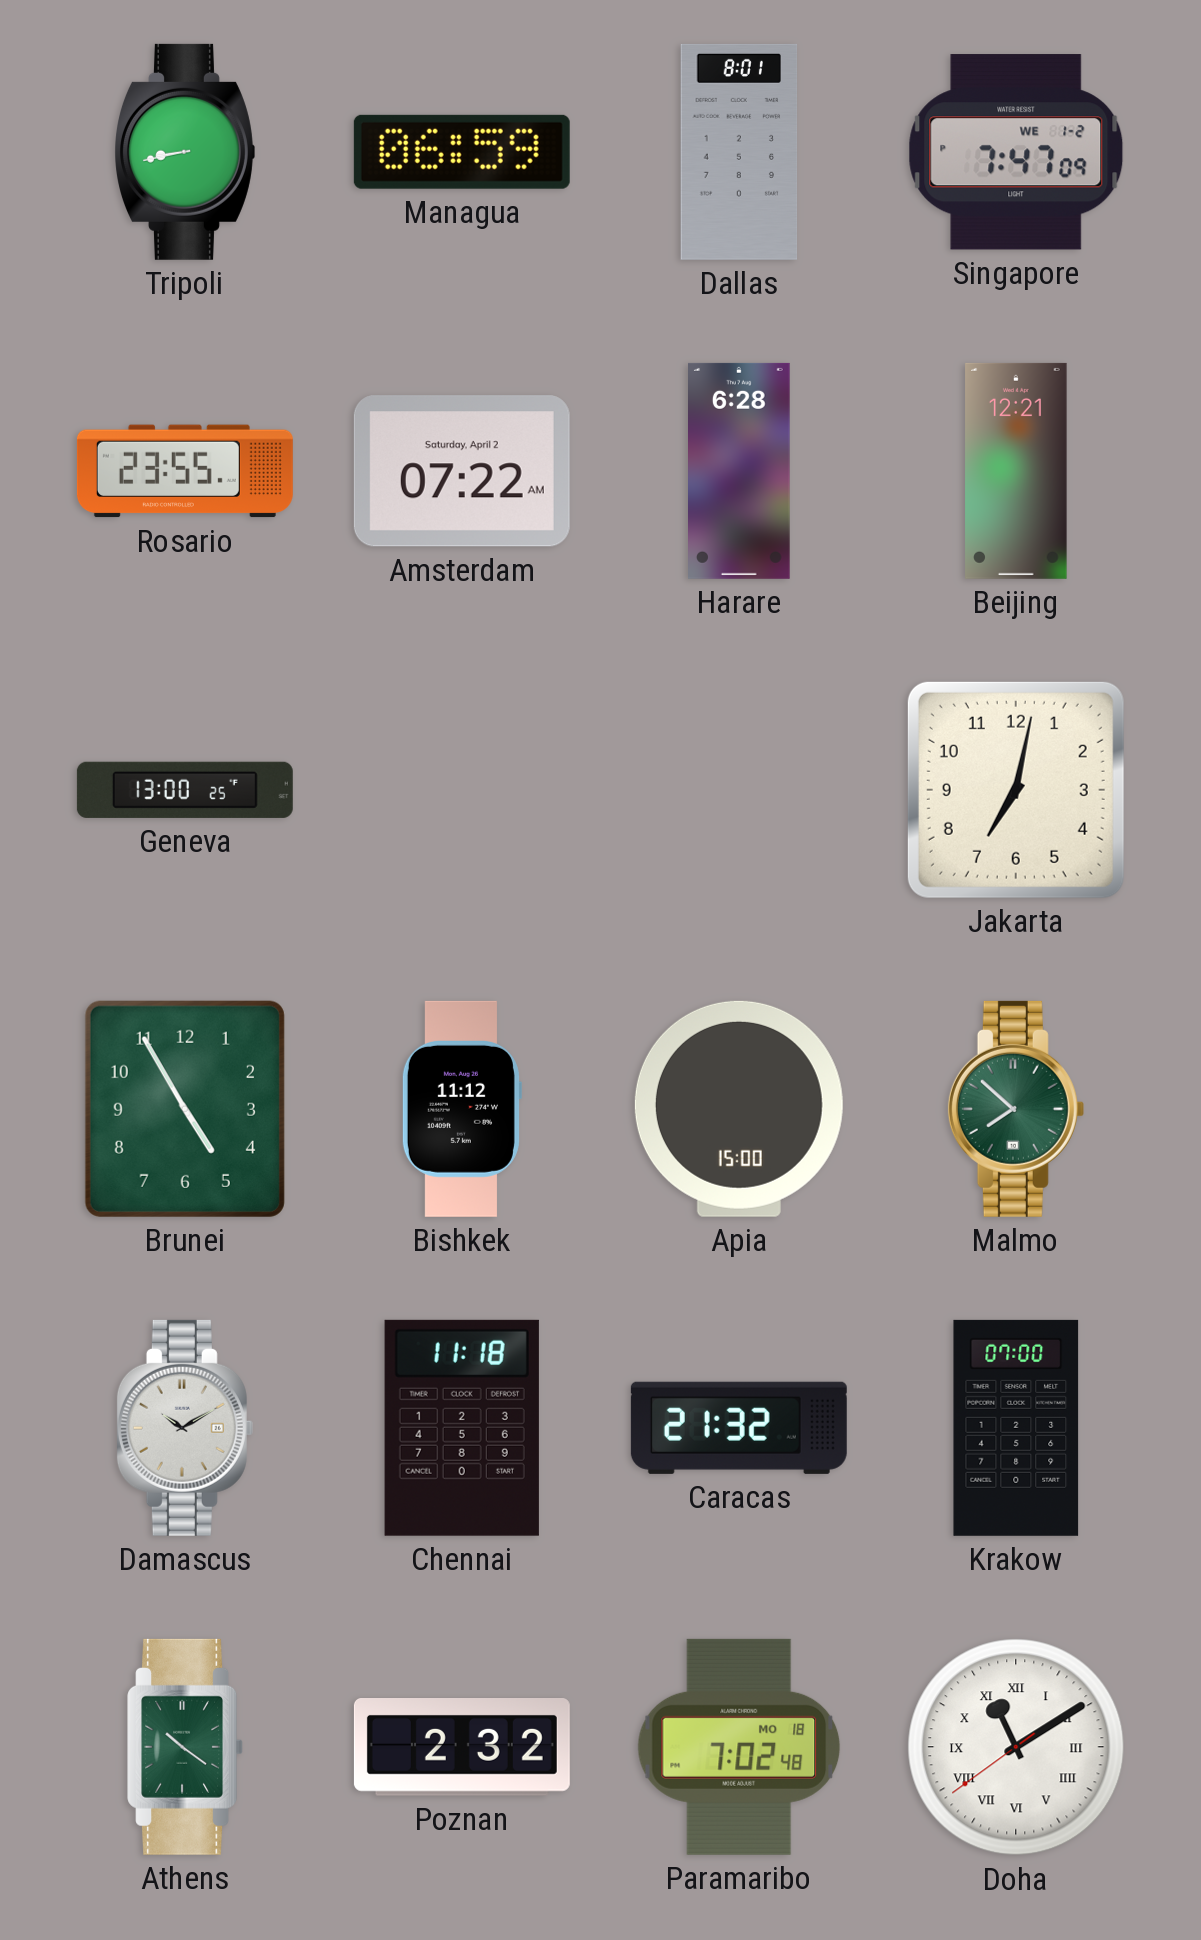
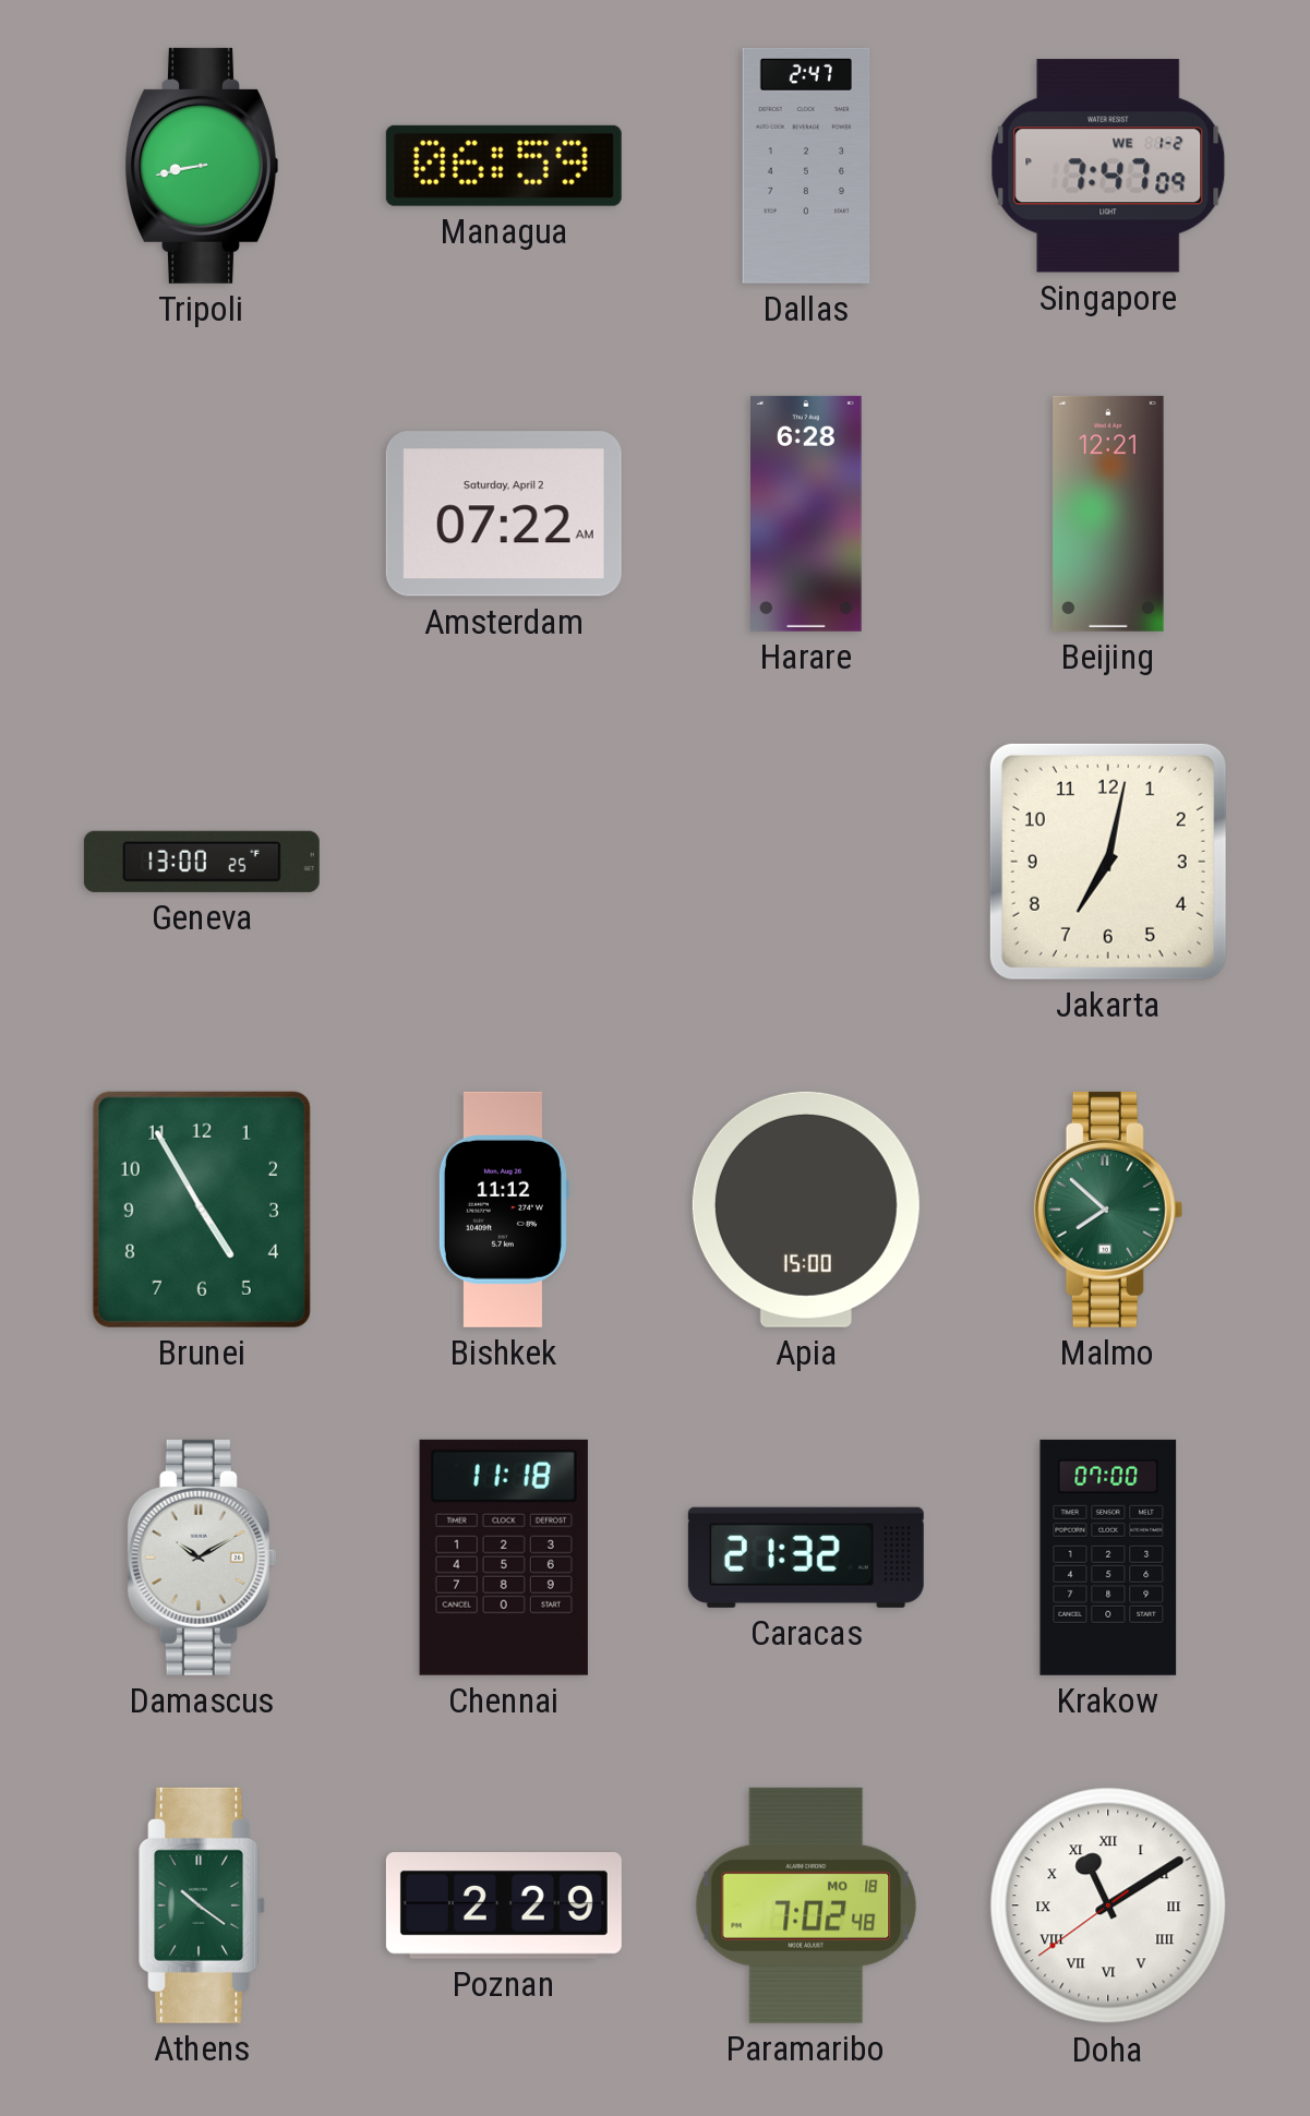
Dallas: 8:01 -> 2:47 (806, 166)
Rosario: 23:55 -> none (185, 471)
Poznan: 2:32 -> 2:29 (504, 1907)
